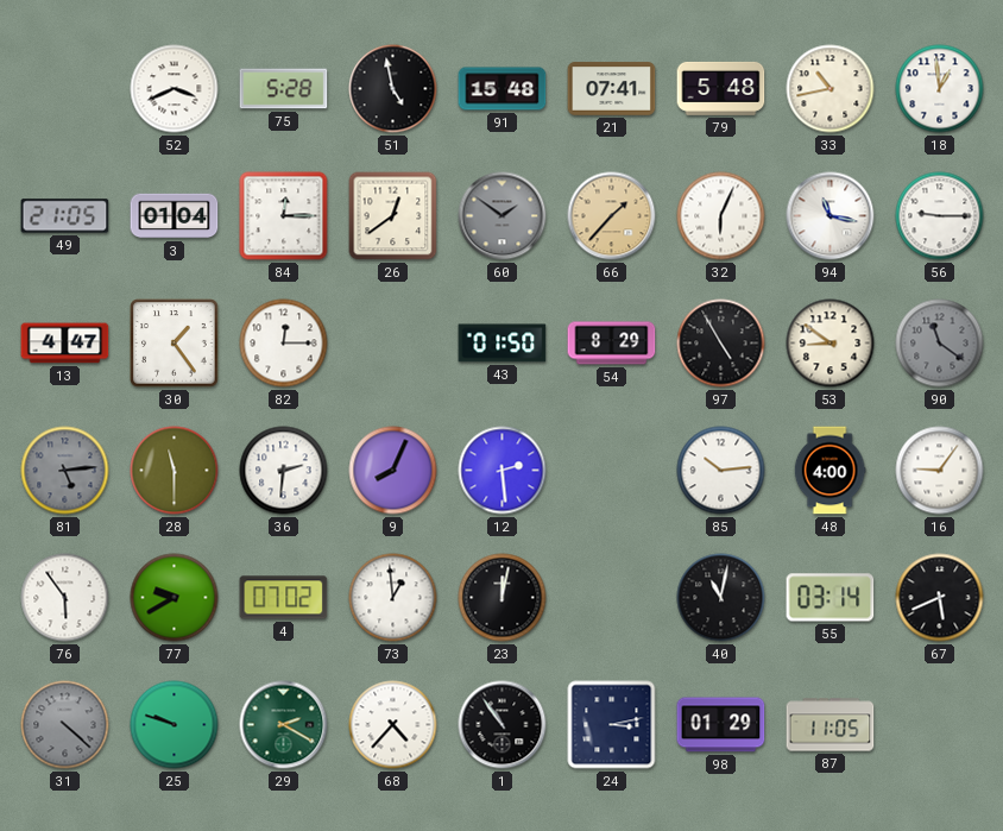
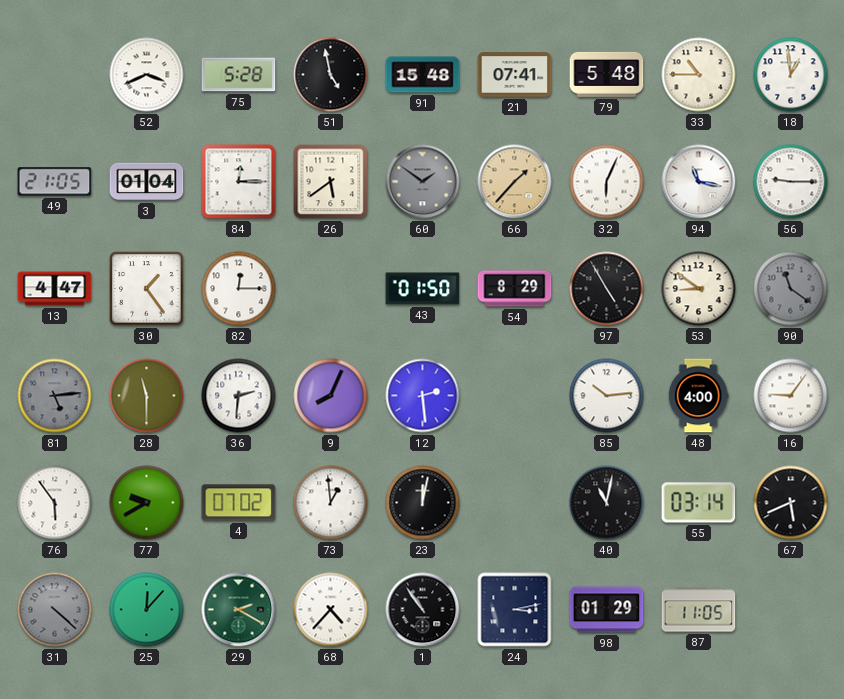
33: 10:43 -> 10:45 (699, 75)
26: 12:39 -> 5:39 (331, 182)
25: 9:48 -> 12:07 (147, 610)
